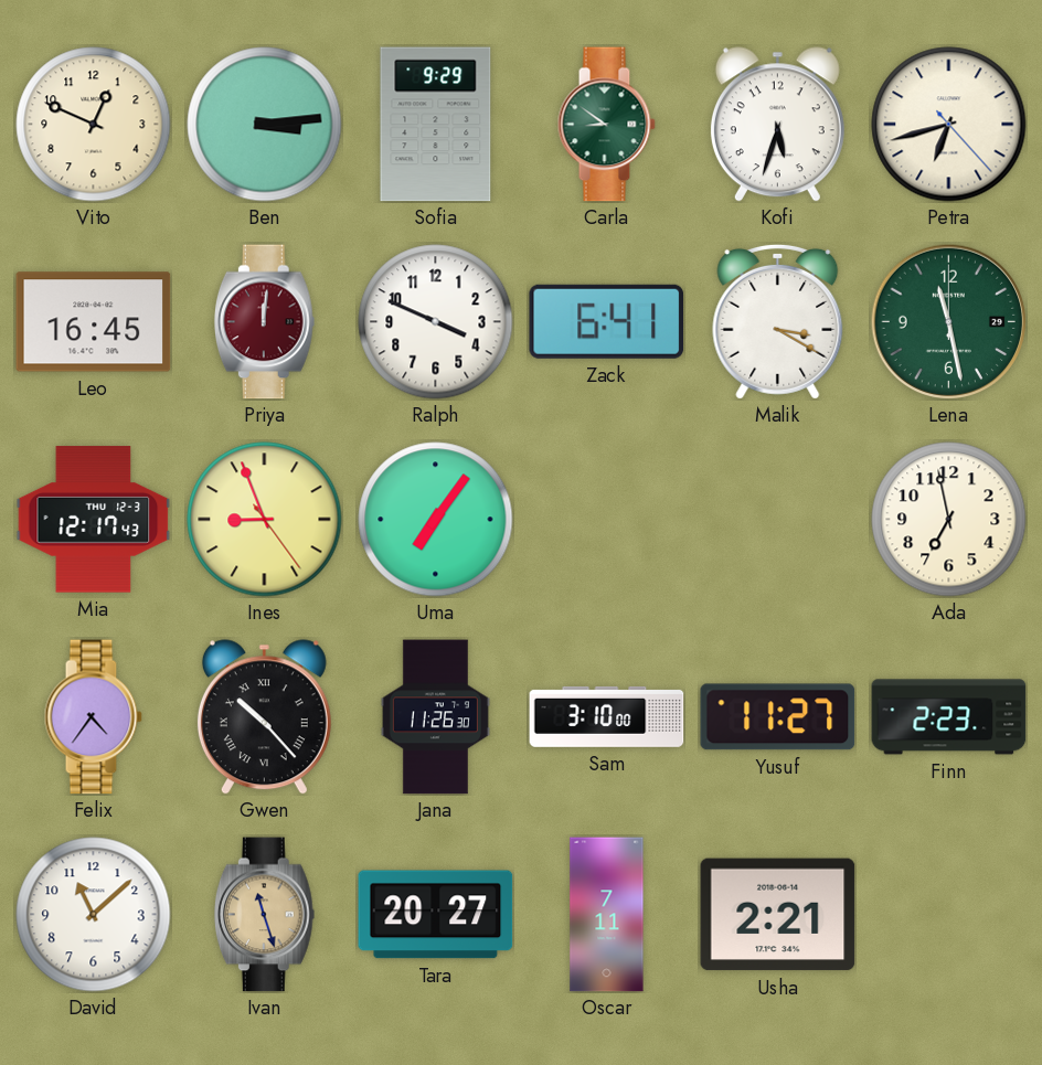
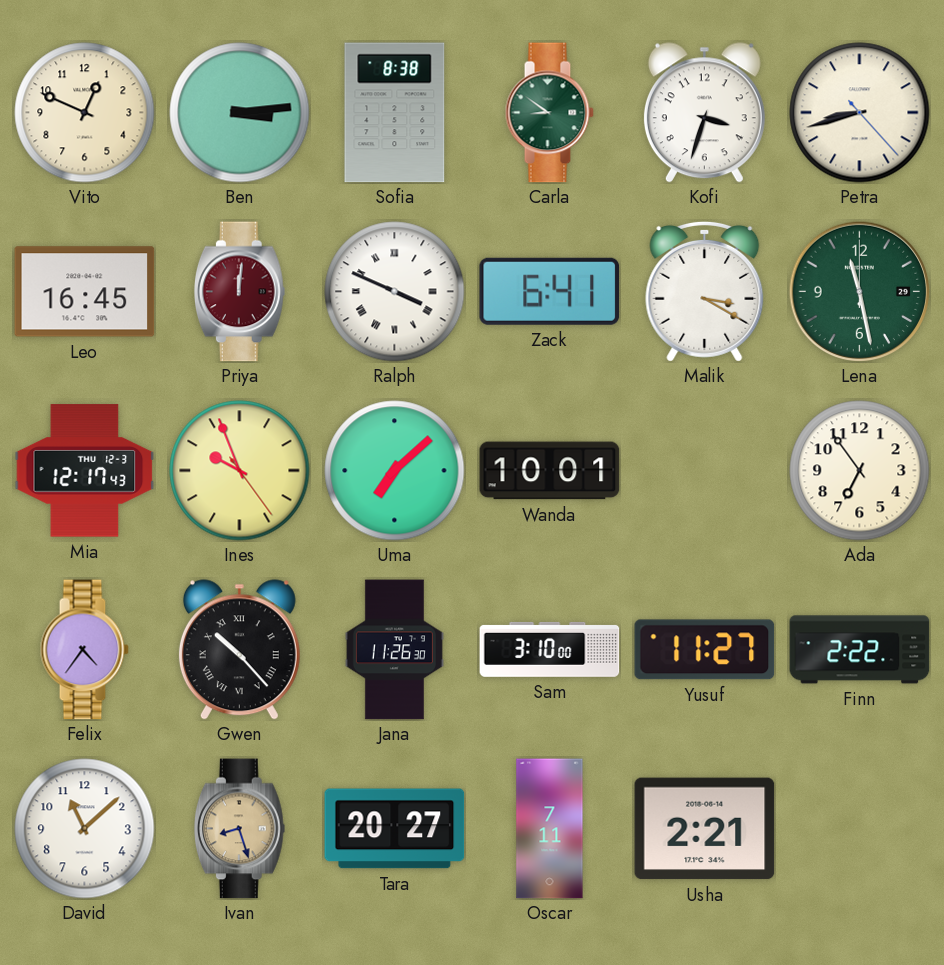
Sofia: 9:29 -> 8:38 (395, 113)
Kofi: 5:33 -> 3:33 (704, 113)
Petra: 6:42 -> 8:42 (860, 113)
Ralph numerals: Arabic -> Roman (395, 292)
Ines: 8:56 -> 9:56 (240, 471)
Uma: 7:06 -> 7:08 (395, 471)
Wanda: none -> 10:01 (550, 471)
Ada: 6:58 -> 6:54 (860, 471)
Finn: 2:23 -> 2:22 (860, 650)
Ivan: 11:27 -> 8:27 (239, 829)
